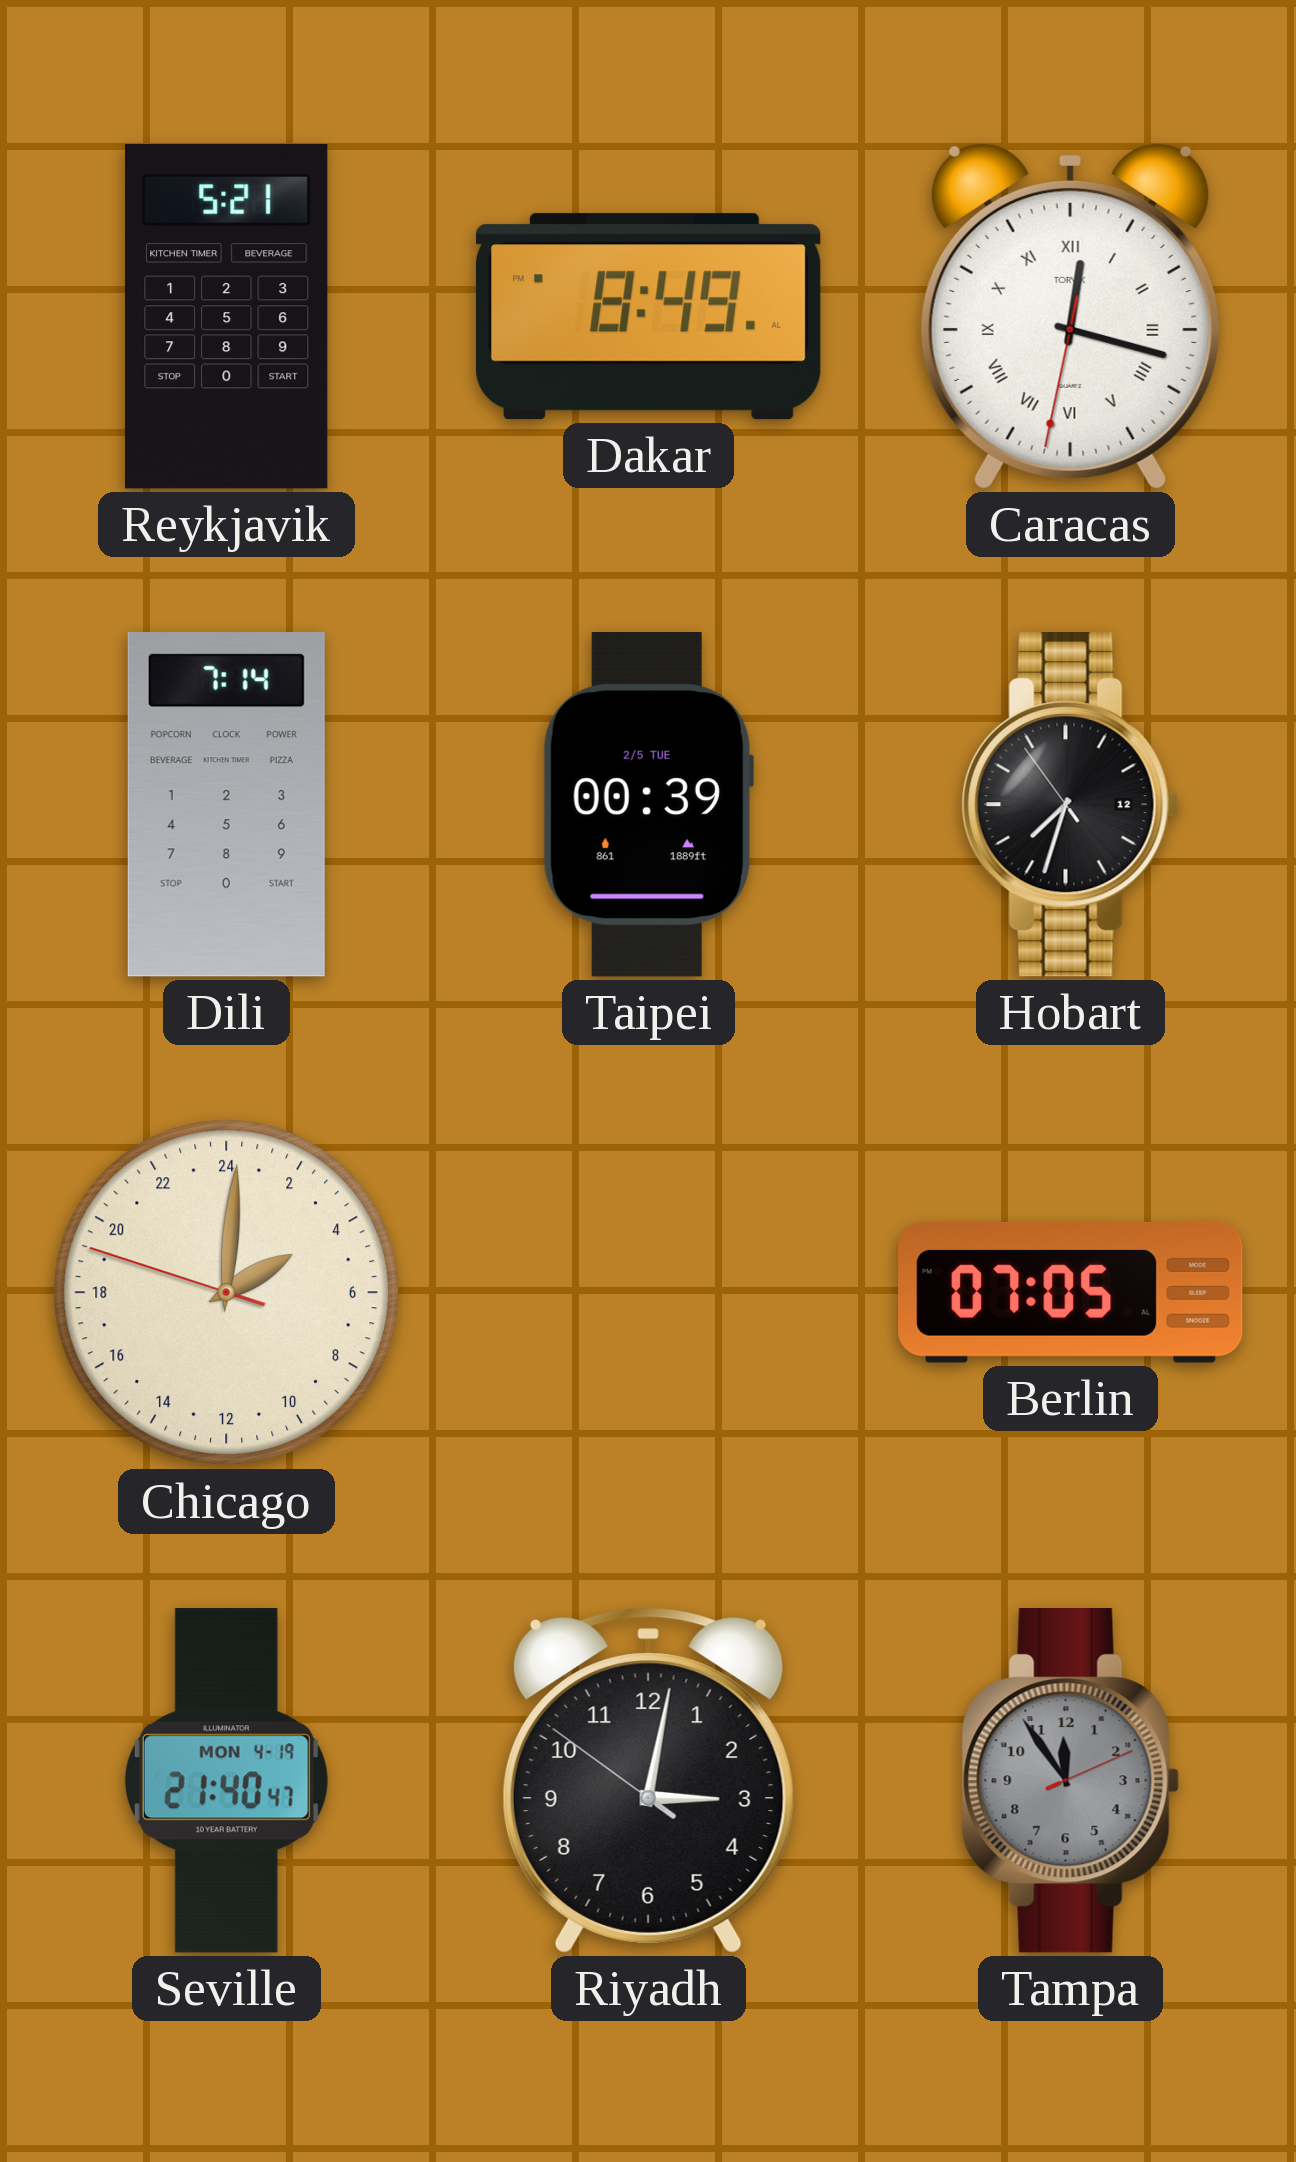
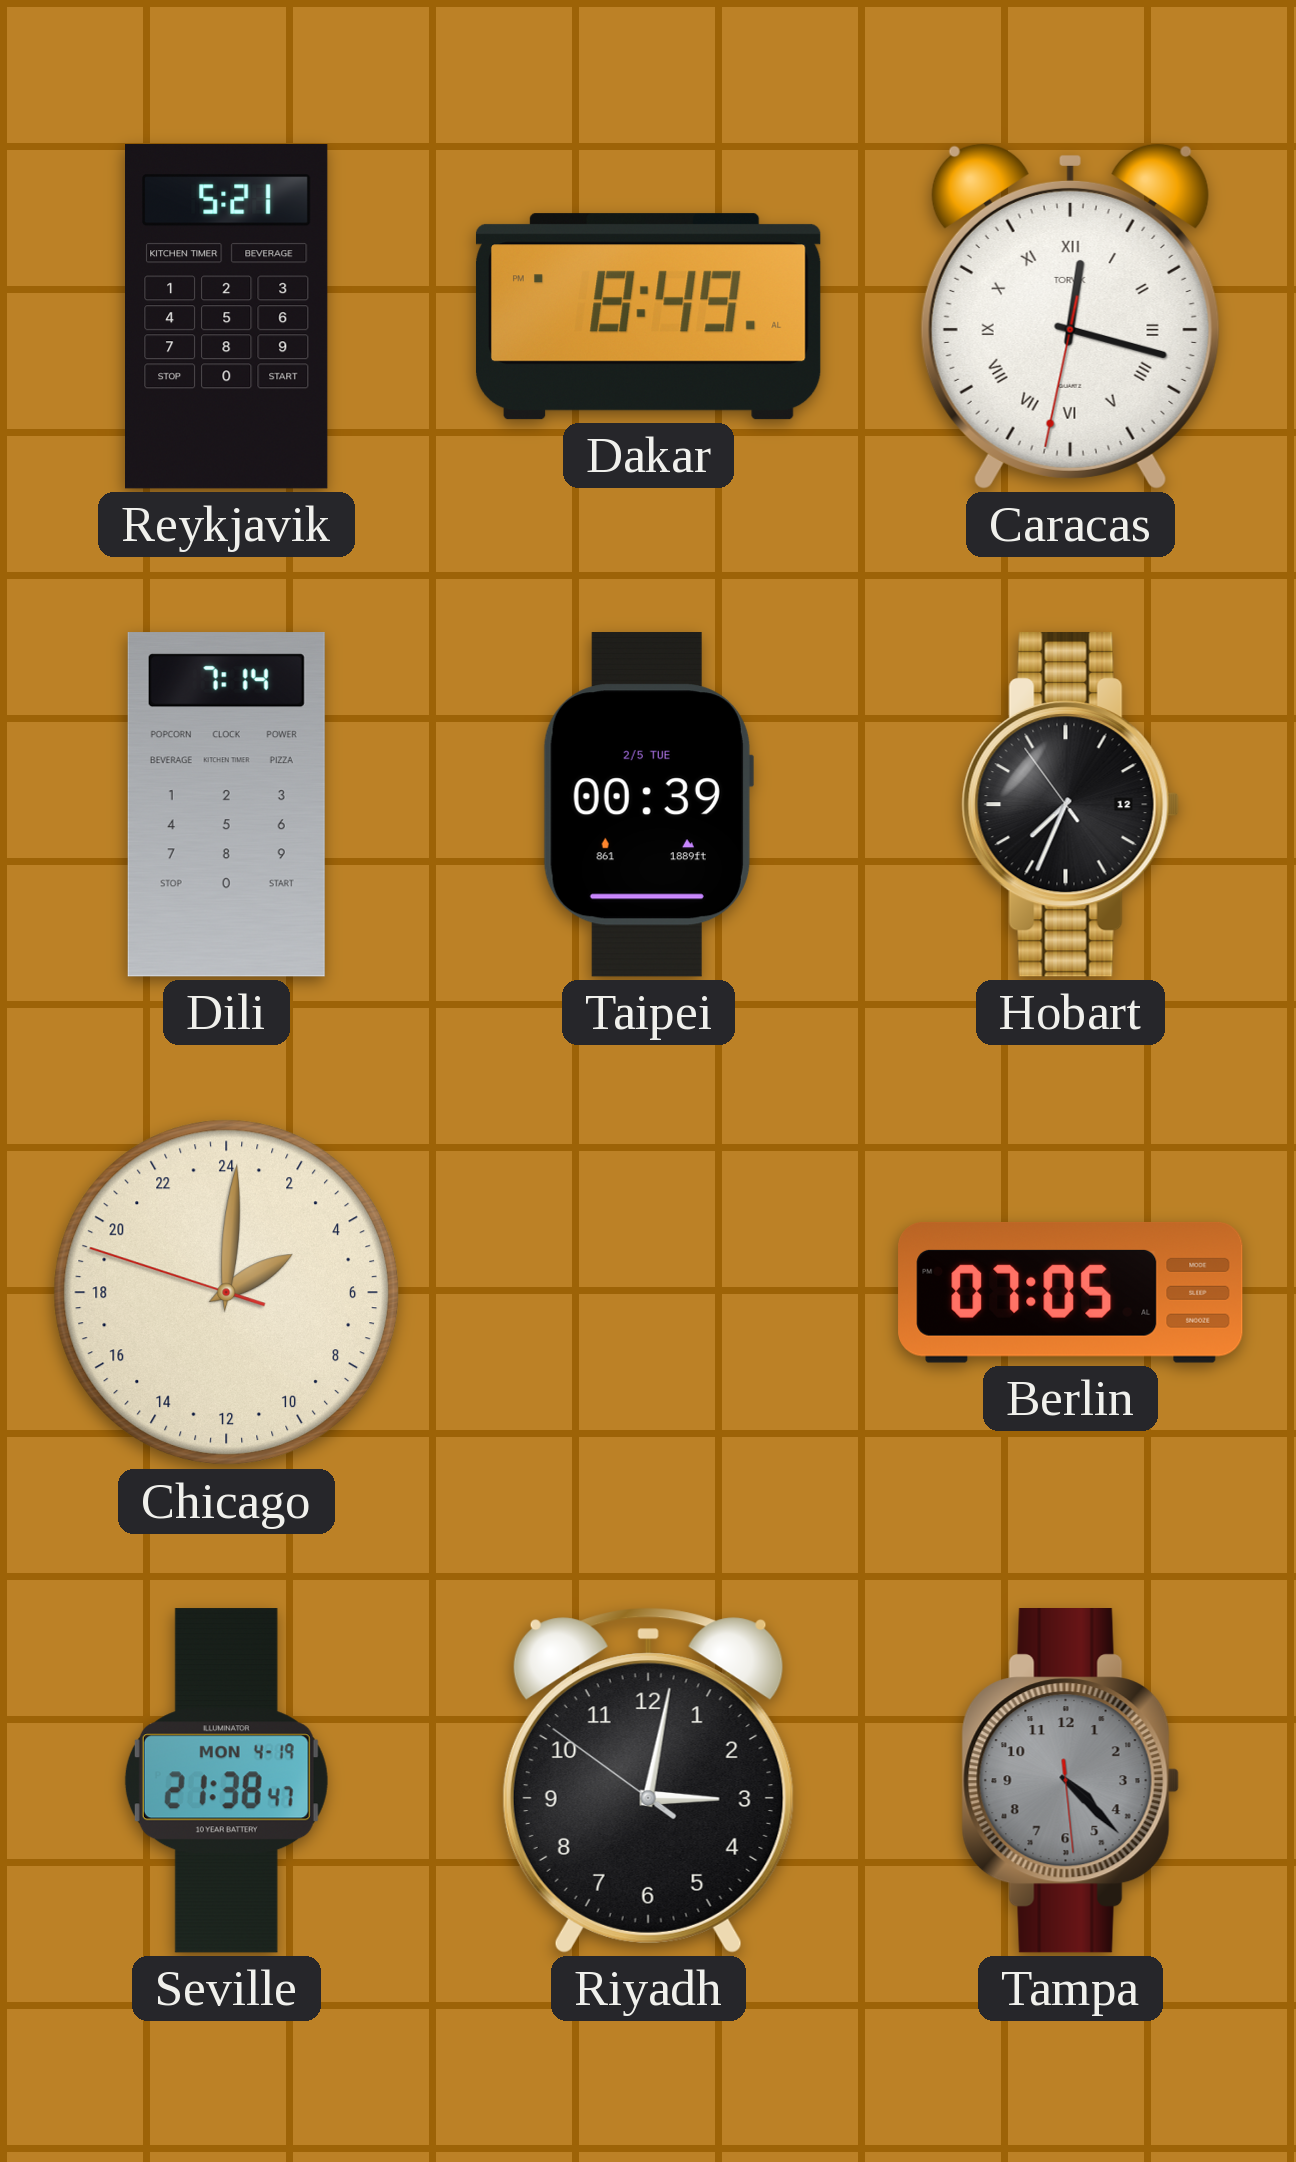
Hobart: 7:32 -> 7:33 (1070, 805)
Seville: 21:40 -> 21:38 (226, 1781)
Tampa: 11:54 -> 4:22 (1070, 1781)
